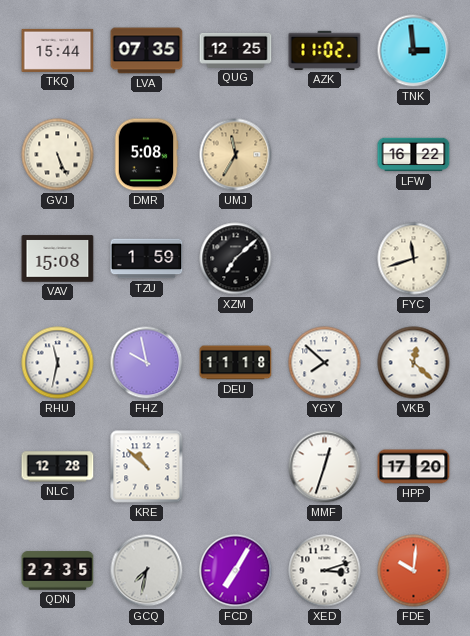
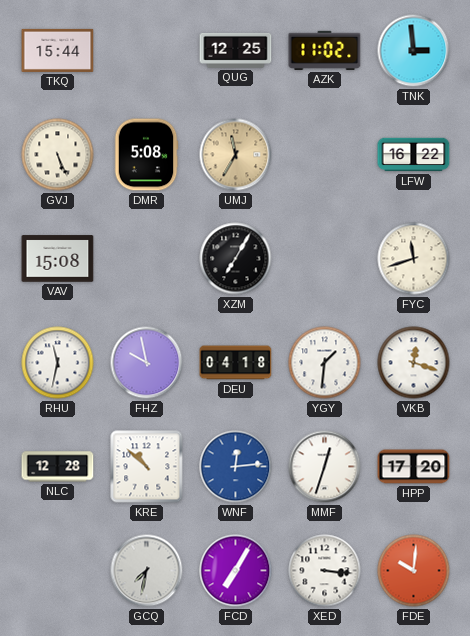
LVA: 07:35 -> none (147, 51)
TZU: 1:59 -> none (147, 259)
XZM: 7:08 -> 7:05 (236, 259)
DEU: 11:18 -> 04:18 (236, 363)
YGY: 7:52 -> 1:31 (325, 363)
VKB: 12:22 -> 12:18 (414, 363)
WNF: none -> 12:14 (236, 467)
QDN: 22:35 -> none (58, 571)
XED: 3:12 -> 3:16 (325, 571)
